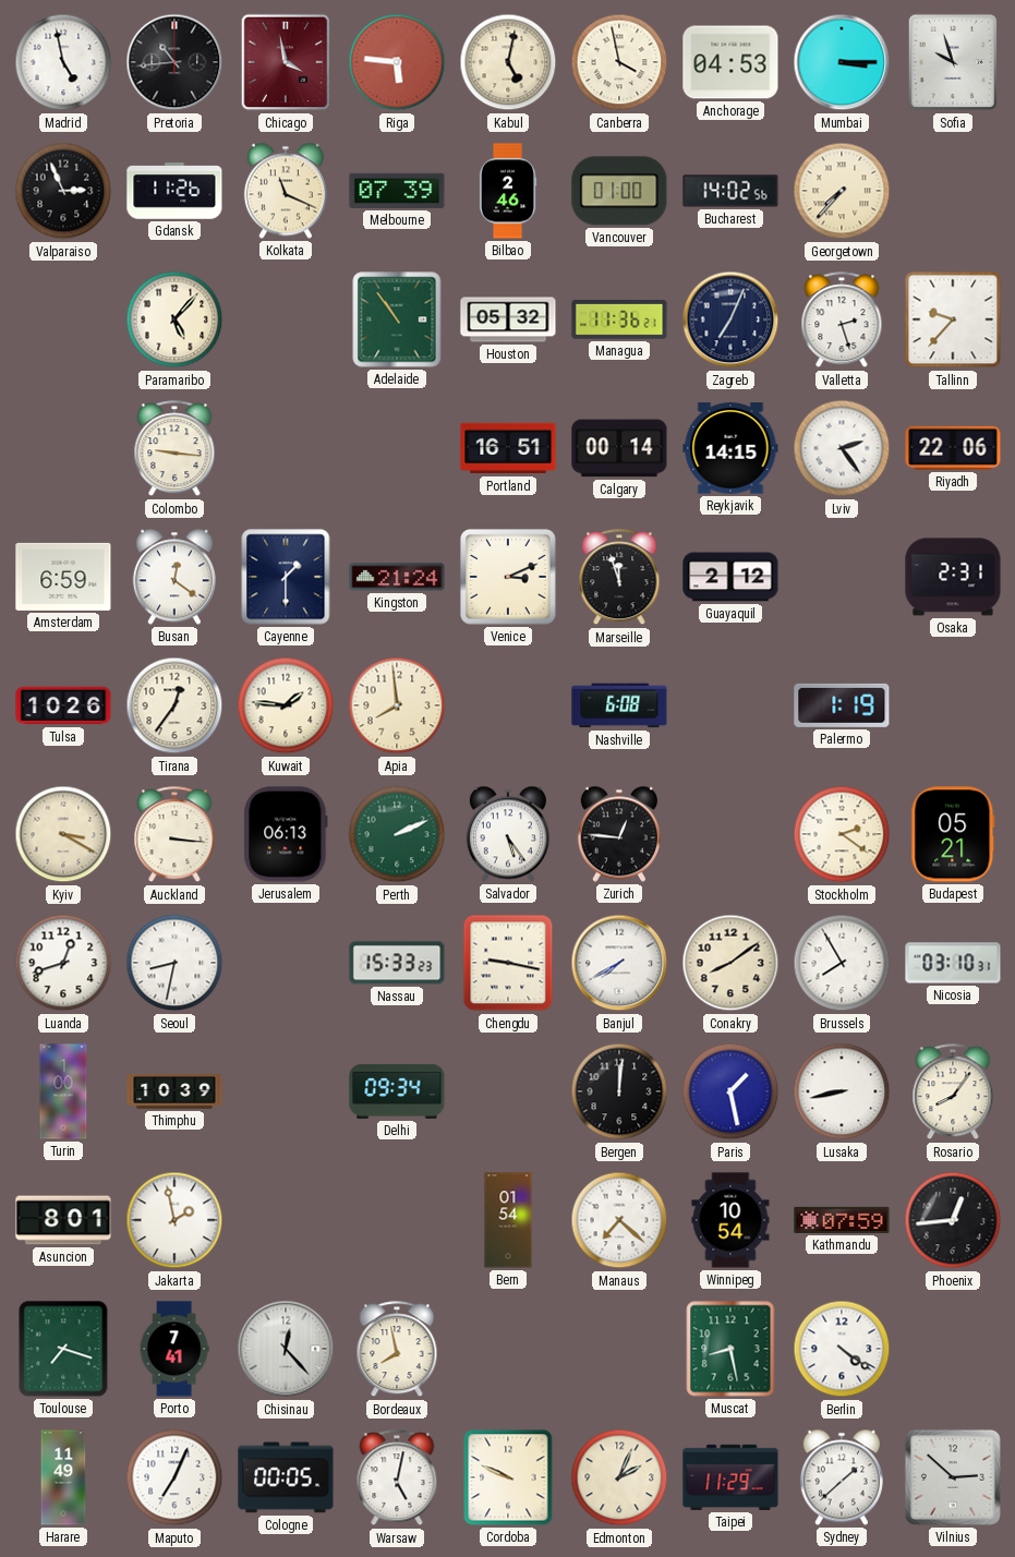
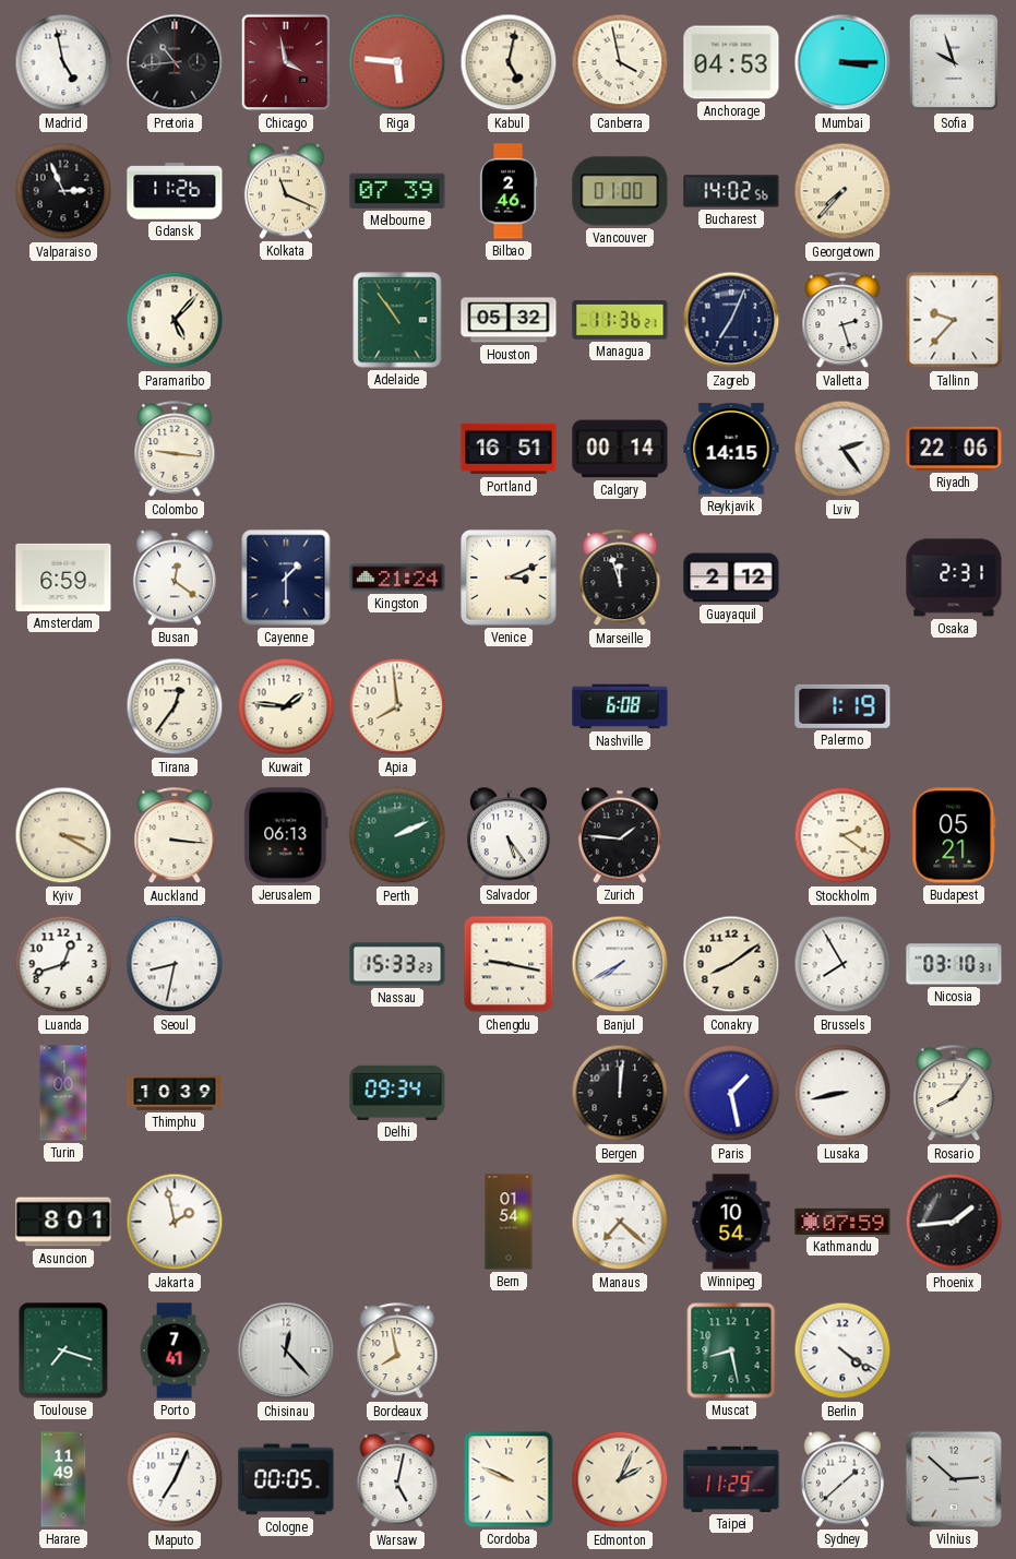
Tulsa: 10:26 -> none (63, 705)
Zurich: 12:46 -> 1:46 (620, 835)
Phoenix: 12:44 -> 1:44 (954, 1222)
